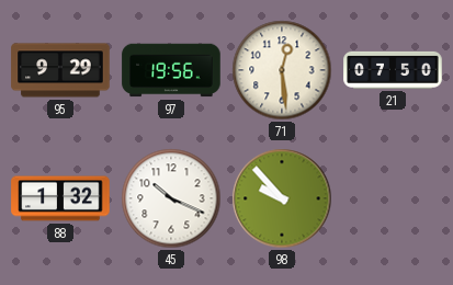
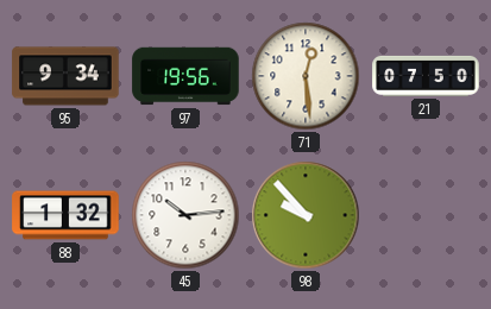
95: 9:29 -> 9:34 (65, 76)
45: 10:19 -> 10:14 (185, 215)
